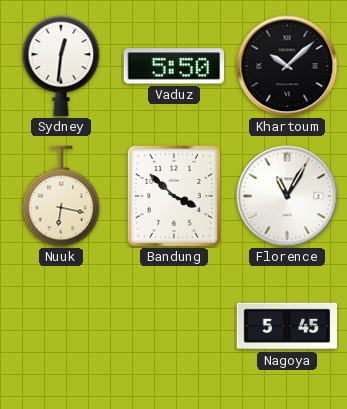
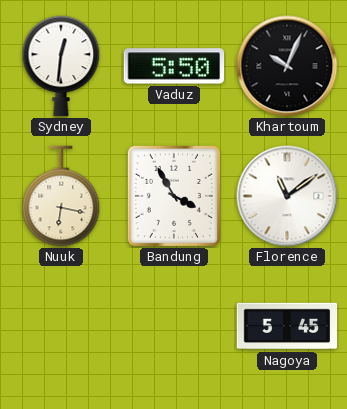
Khartoum: 10:08 -> 10:04 (287, 66)
Bandung: 3:52 -> 3:55 (174, 196)
Florence: 11:05 -> 11:09 (287, 196)
